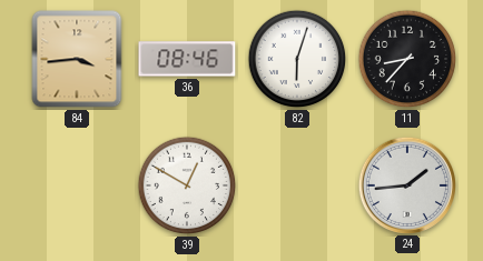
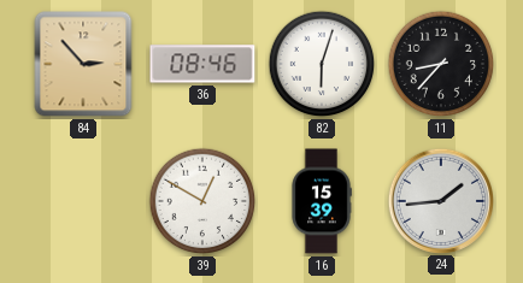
84: 3:44 -> 2:53 (83, 64)
16: none -> 15:39 (322, 201)
